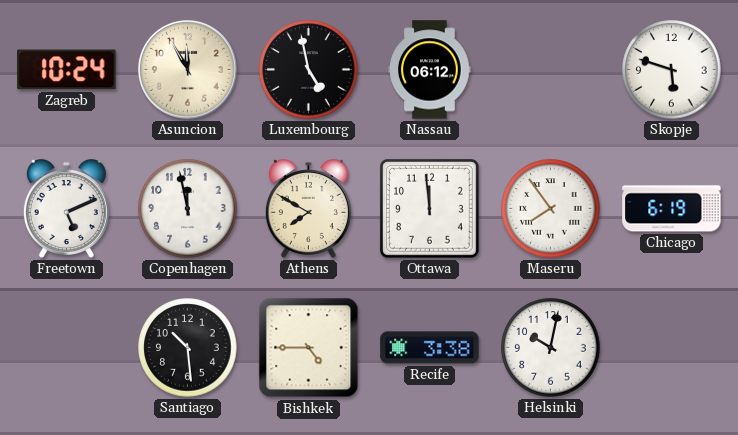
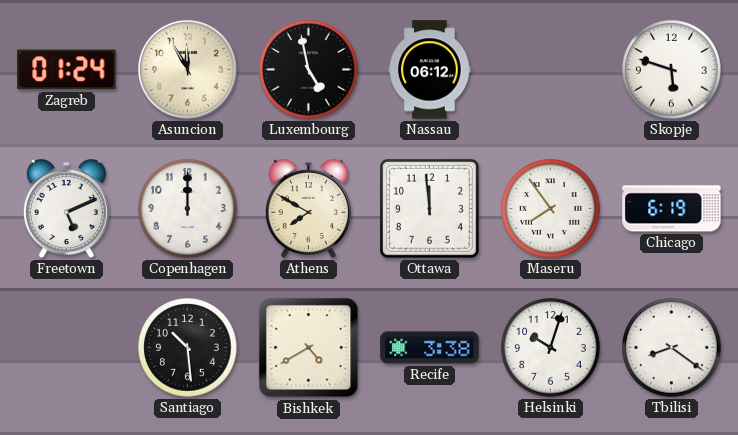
Zagreb: 10:24 -> 01:24 (67, 70)
Copenhagen: 11:58 -> 12:00 (188, 209)
Bishkek: 4:45 -> 4:40 (309, 348)
Helsinki: 10:02 -> 10:03 (551, 348)
Tbilisi: none -> 8:21 (672, 348)
